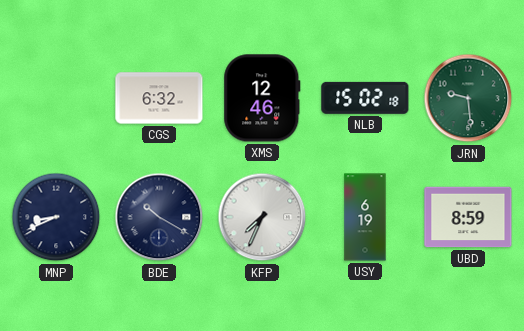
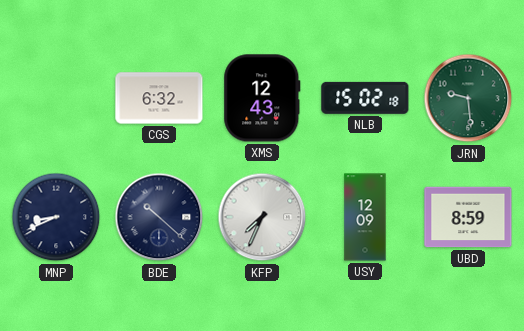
XMS: 12:46 -> 12:43 (262, 98)
BDE: 10:20 -> 10:22 (159, 217)
USY: 6:19 -> 12:09 (365, 217)
